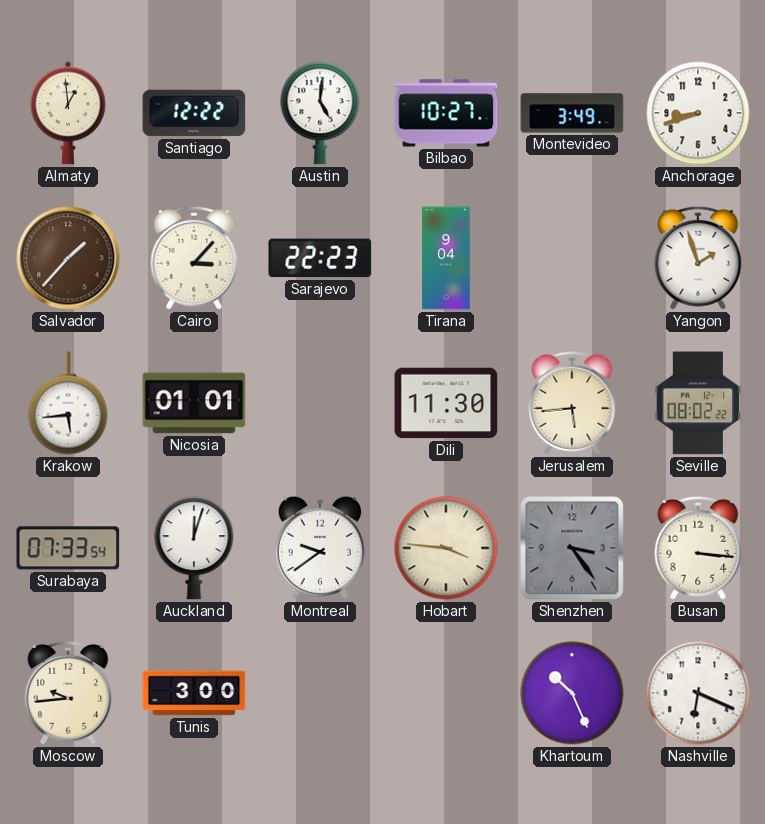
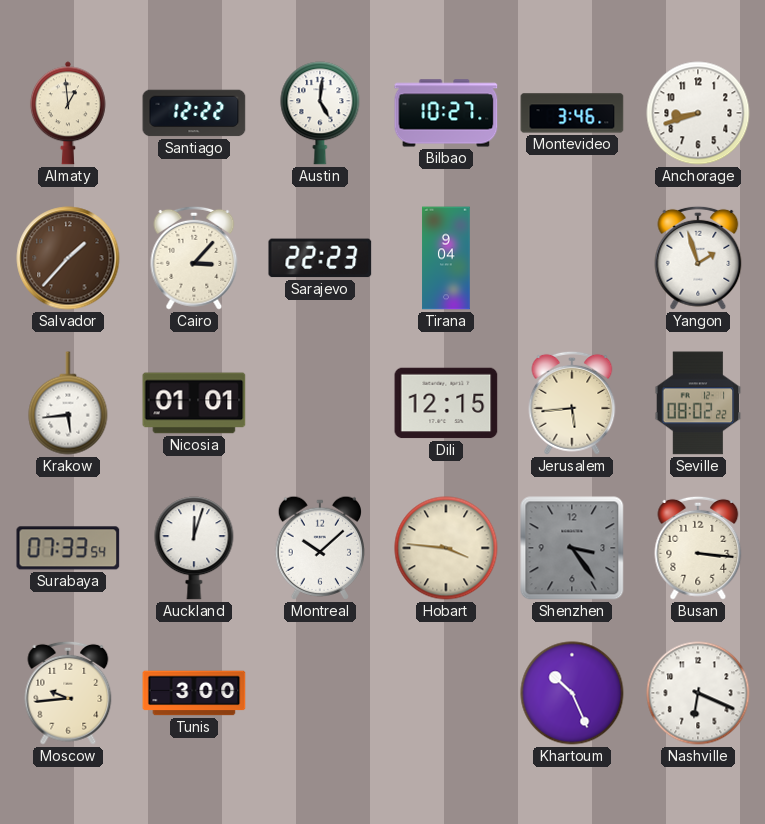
Montevideo: 3:49 -> 3:46 (572, 113)
Dili: 11:30 -> 12:15 (446, 403)
Montreal: 9:39 -> 10:08 (320, 548)
